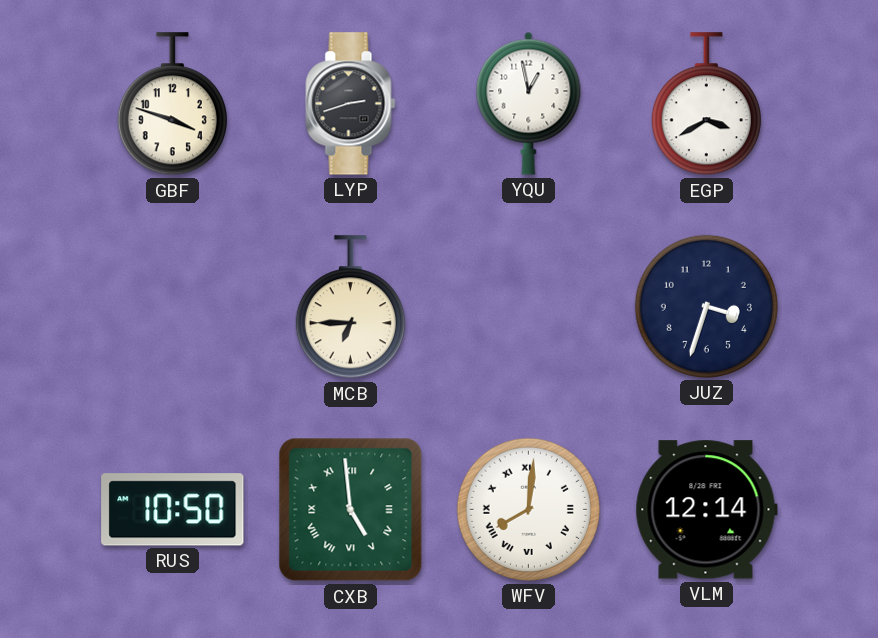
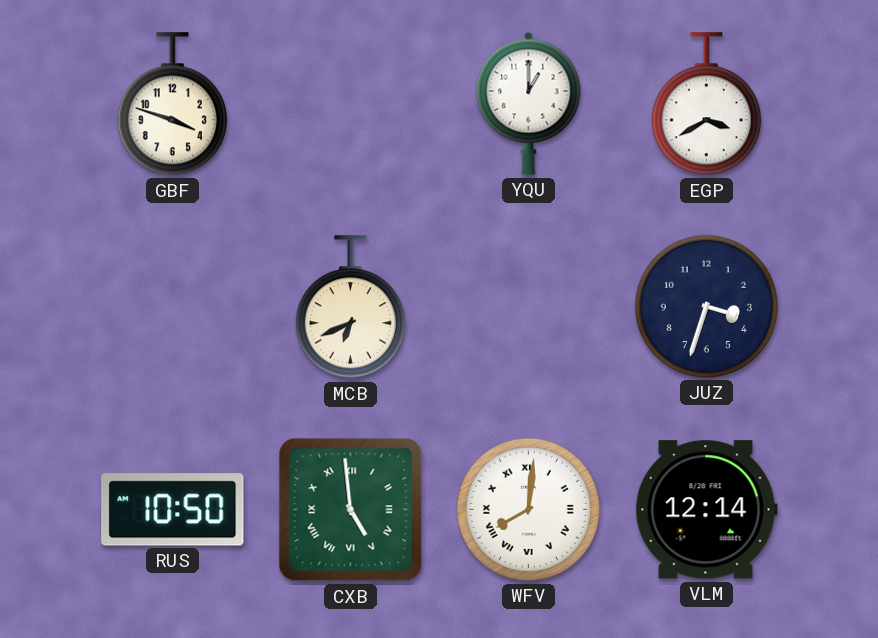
LYP: 2:42 -> none (351, 104)
YQU: 12:58 -> 1:00 (529, 103)
MCB: 6:45 -> 6:41 (350, 307)
